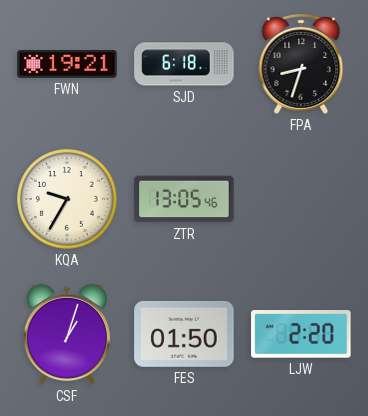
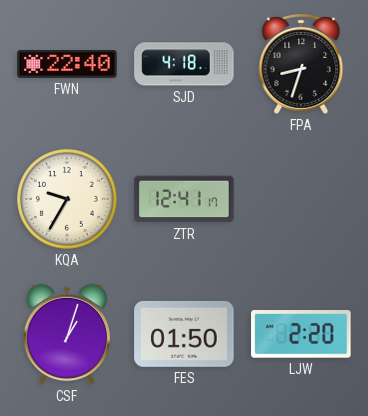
FWN: 19:21 -> 22:40 (67, 65)
SJD: 6:18 -> 4:18 (184, 64)
ZTR: 13:05 -> 12:41 (184, 199)
